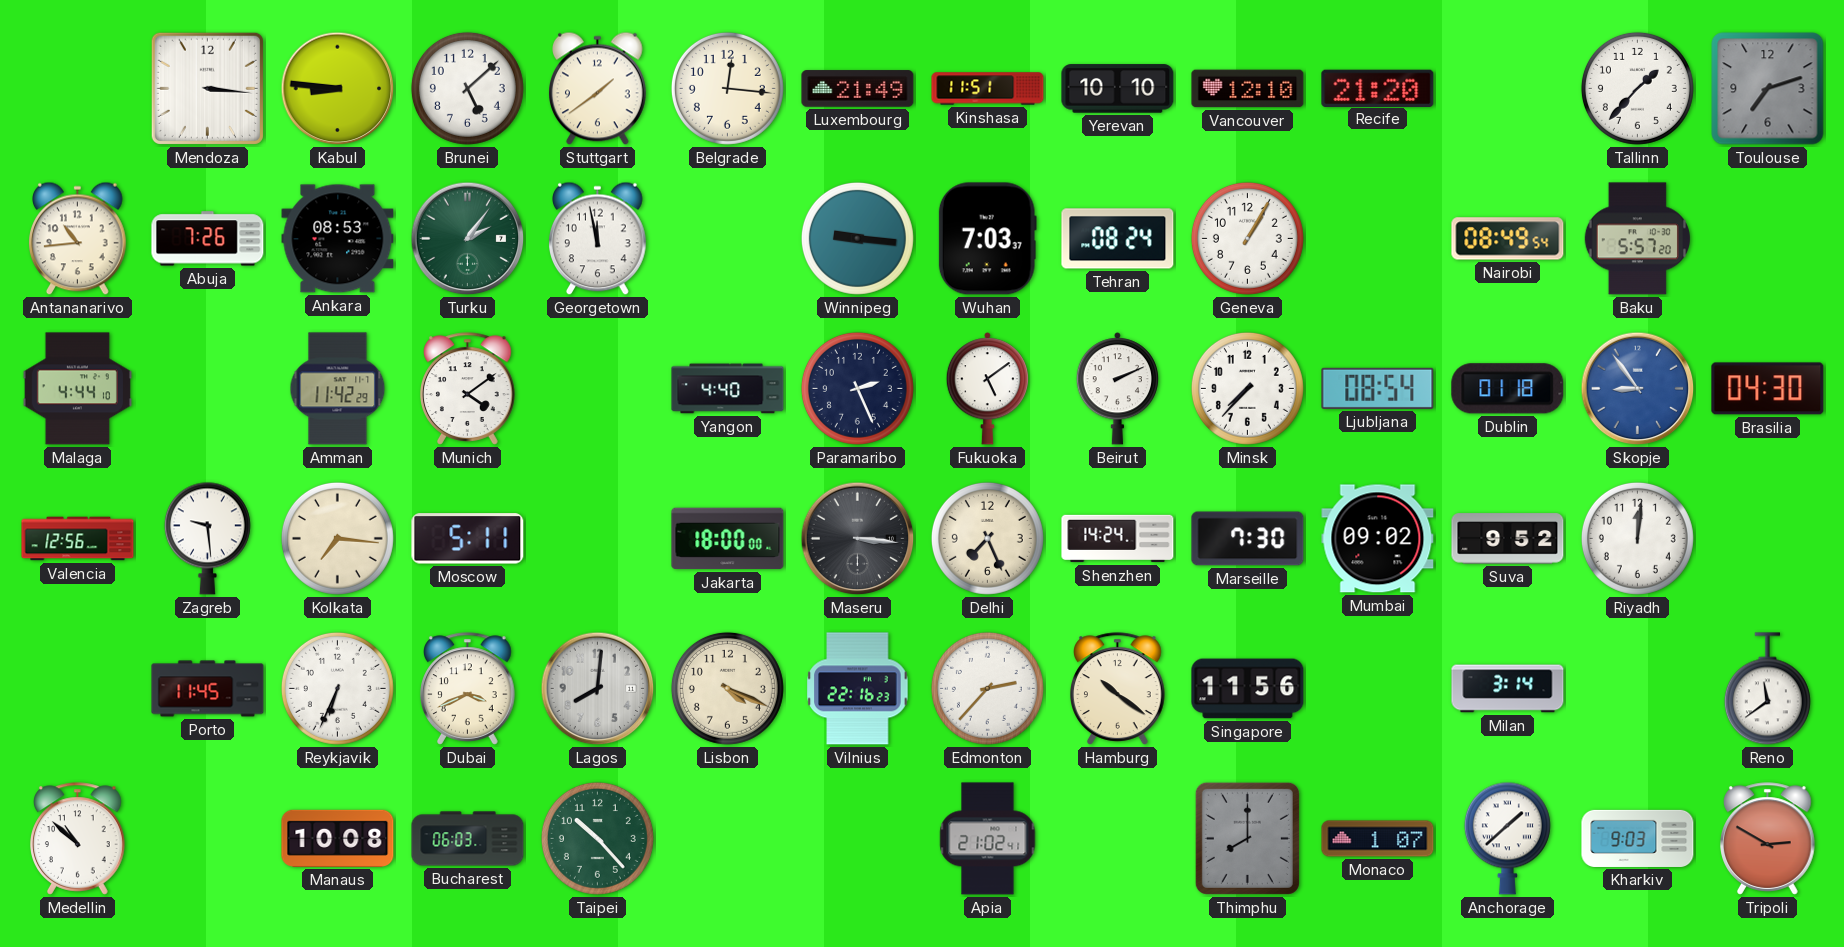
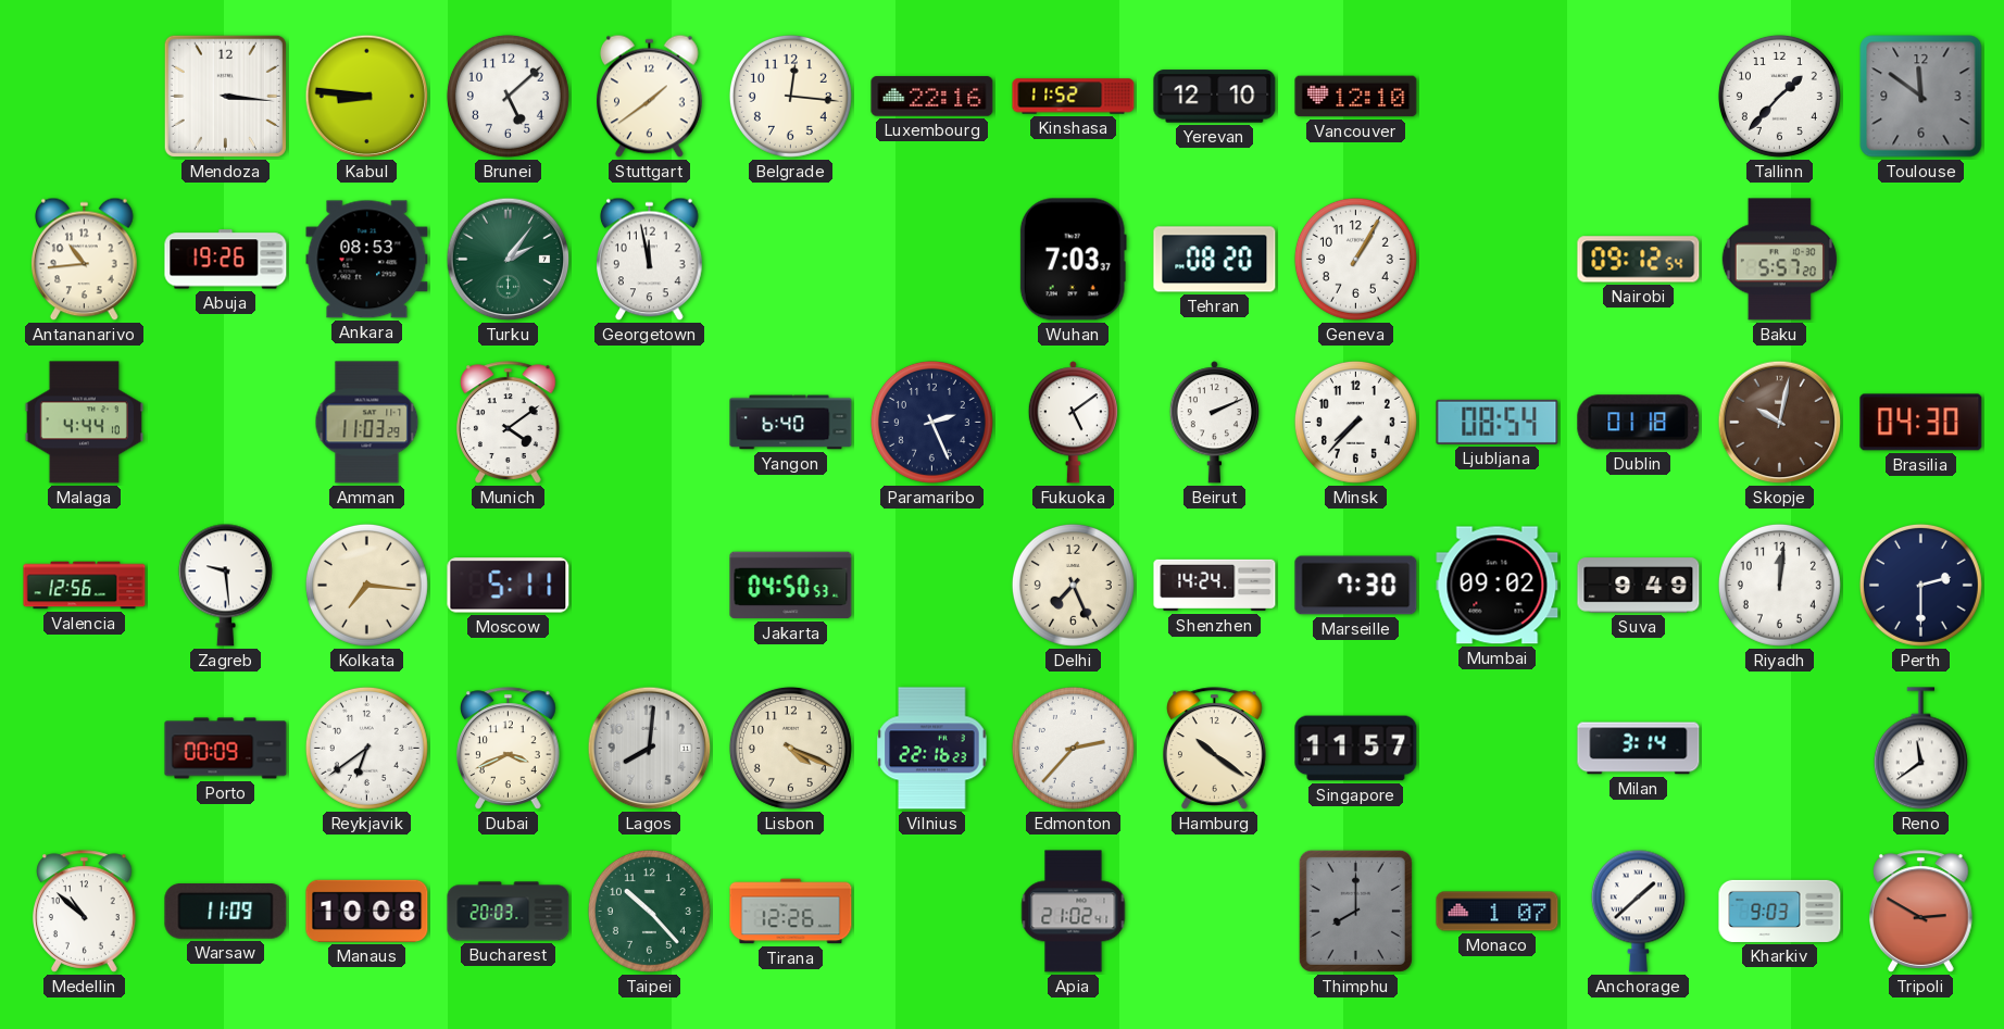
Luxembourg: 21:49 -> 22:16 (932, 97)
Kinshasa: 11:51 -> 11:52 (1074, 97)
Yerevan: 10:10 -> 12:10 (1215, 97)
Recife: 21:20 -> none (1378, 88)
Toulouse: 7:12 -> 11:51 (1921, 97)
Abuja: 7:26 -> 19:26 (226, 260)
Winnipeg: 9:16 -> none (857, 238)
Tehran: 08:24 -> 08:20 (1215, 260)
Nairobi: 08:49 -> 09:12 (1639, 260)
Amman: 11:42 -> 11:03 (367, 423)
Yangon: 4:40 -> 6:40 (791, 423)
Skopje: 8:54 -> 10:02 (1780, 423)
Skopje dial: blue -> brown (1780, 423)
Jakarta: 18:00 -> 04:50 (791, 586)
Maseru: 3:16 -> none (858, 539)
Suva: 9:52 -> 9:49 (1639, 586)
Perth: none -> 2:30 (1920, 585)
Porto: 11:45 -> 00:09 (226, 749)
Reykjavik: 6:34 -> 6:39 (366, 748)
Singapore: 11:56 -> 11:57 (1356, 749)
Warsaw: none -> 11:09 (226, 912)
Bucharest: 06:03 -> 20:03 (509, 912)
Tirana: none -> 12:26 (791, 912)
